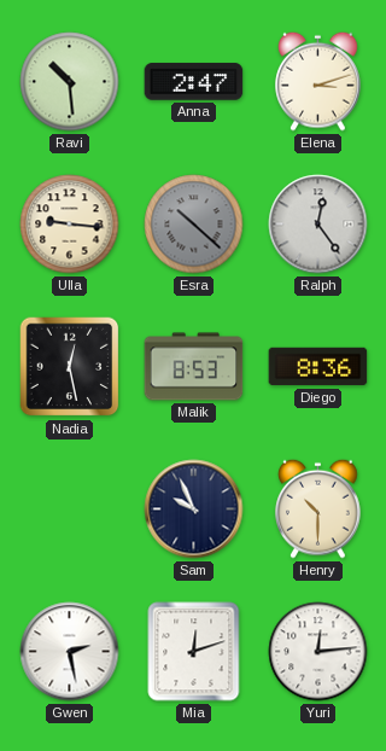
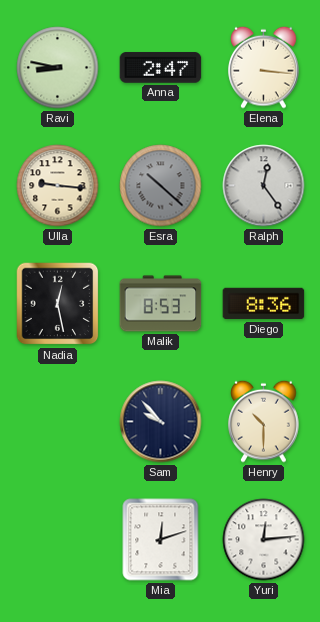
Ravi: 10:29 -> 8:47 (58, 68)
Elena: 3:12 -> 3:16 (264, 67)
Sam: 9:56 -> 9:53 (161, 422)
Gwen: 2:28 -> none (70, 652)
